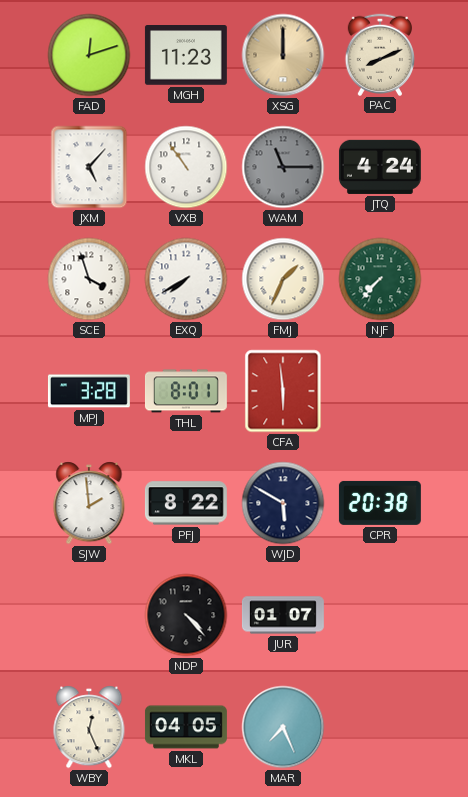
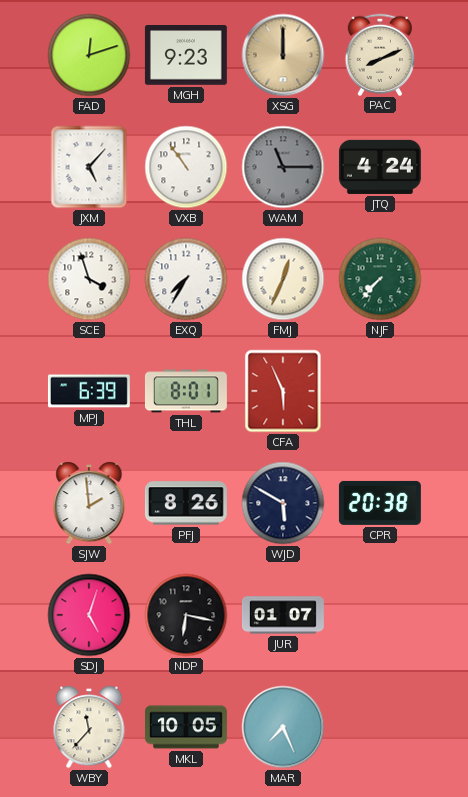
MGH: 11:23 -> 9:23 (186, 55)
EXQ: 7:40 -> 7:35 (186, 279)
FMJ: 1:34 -> 12:34 (283, 279)
MPJ: 3:28 -> 6:39 (89, 391)
CFA: 5:59 -> 5:56 (283, 391)
PFJ: 8:22 -> 8:26 (186, 503)
SDJ: none -> 5:03 (89, 615)
NDP: 4:23 -> 6:17 (186, 615)
WBY: 12:26 -> 11:37 (89, 727)
MKL: 04:05 -> 10:05 (186, 727)
